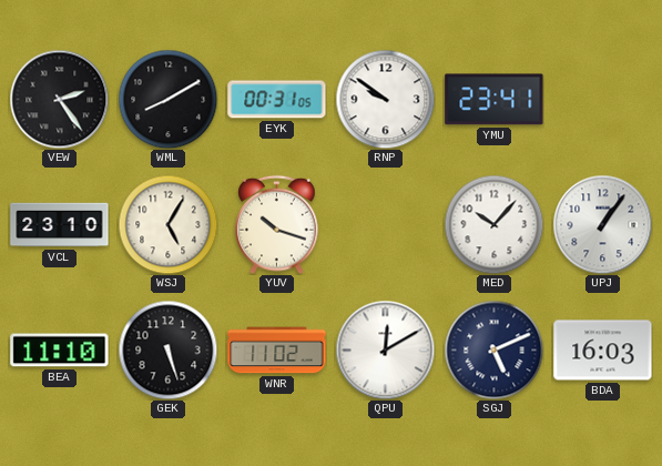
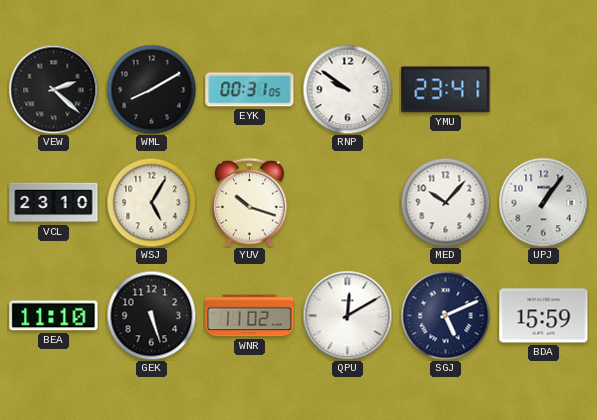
VEW: 2:24 -> 2:22 (53, 89)
BDA: 16:03 -> 15:59 (544, 316)
